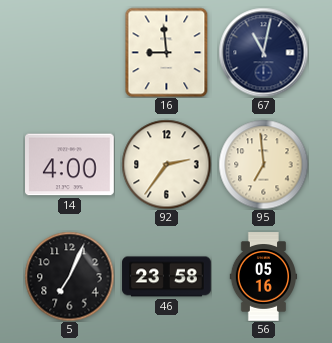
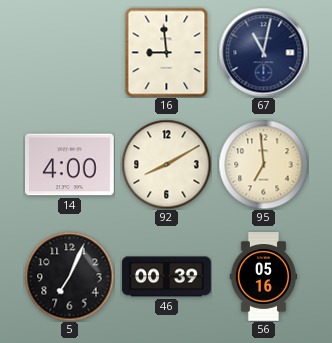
92: 2:36 -> 8:10 (166, 164)
46: 23:58 -> 00:39 (167, 277)
